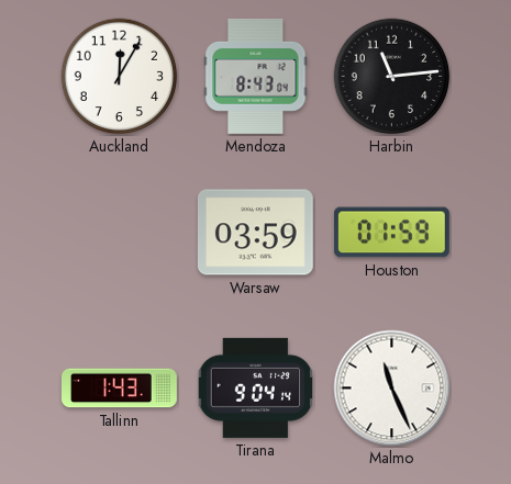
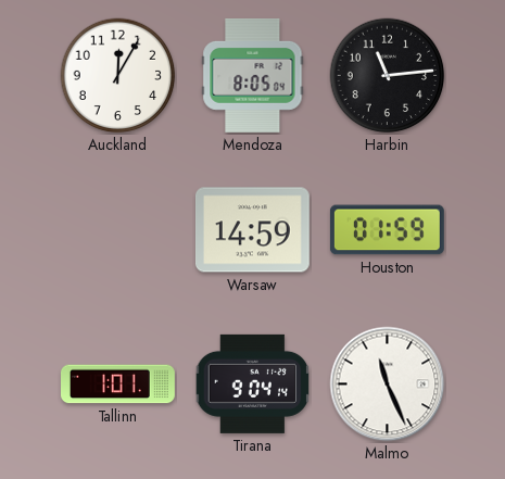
Mendoza: 8:43 -> 8:05 (253, 75)
Warsaw: 03:59 -> 14:59 (252, 230)
Tallinn: 1:43 -> 1:01 (118, 385)
